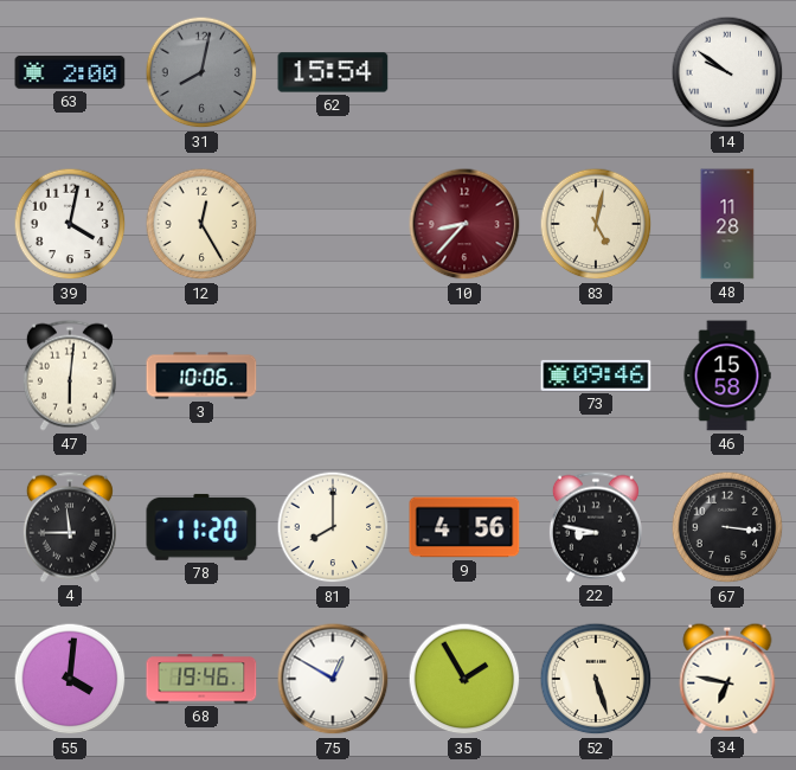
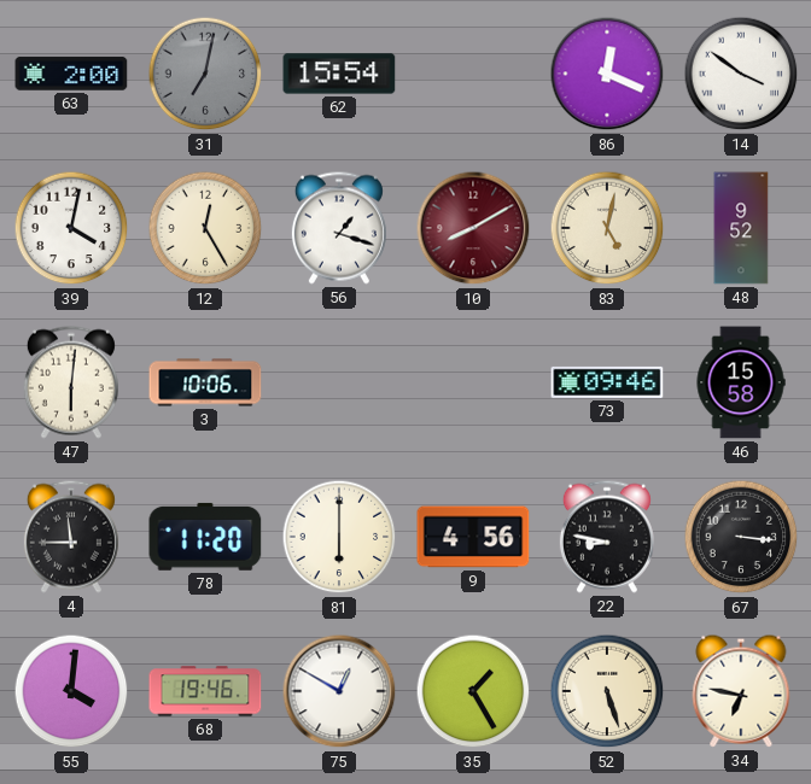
31: 8:02 -> 7:02 (205, 74)
86: none -> 12:19 (607, 74)
14: 9:51 -> 3:51 (741, 74)
56: none -> 1:18 (339, 228)
10: 8:37 -> 8:10 (473, 228)
48: 11:28 -> 9:52 (741, 228)
81: 8:00 -> 6:00 (339, 537)
35: 1:55 -> 1:25 (473, 691)
